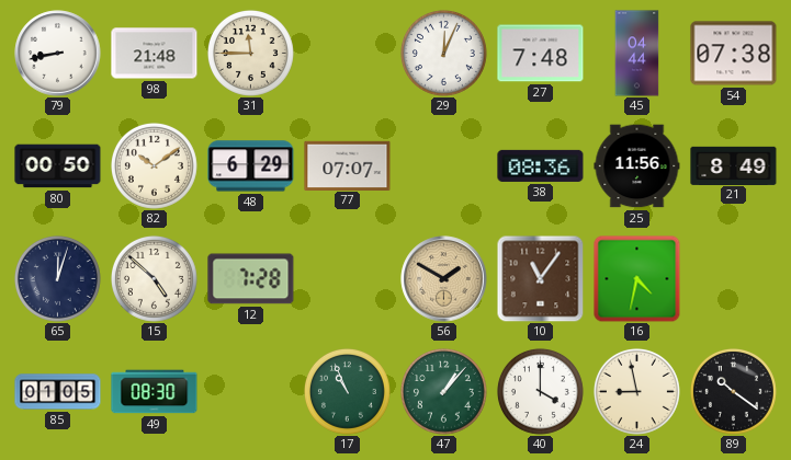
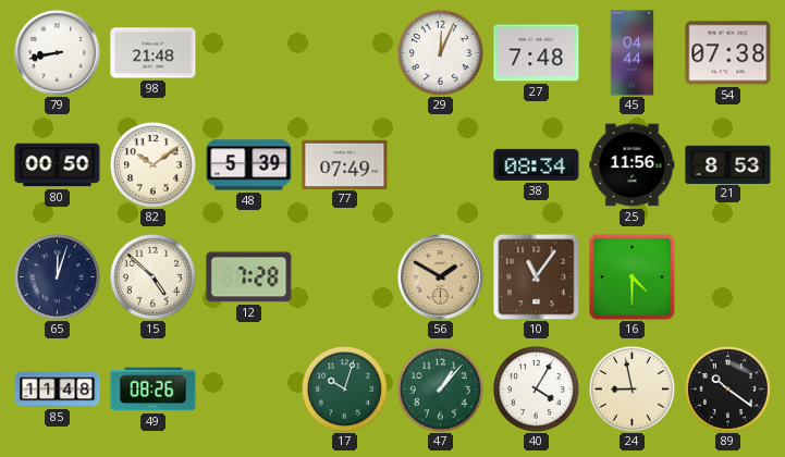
31: 11:45 -> none (250, 53)
48: 6:29 -> 5:39 (249, 165)
77: 07:07 -> 07:49 (345, 164)
38: 08:36 -> 08:34 (537, 164)
21: 8:49 -> 8:53 (728, 164)
16: 4:32 -> 4:30 (633, 277)
85: 01:05 -> 11:48 (58, 390)
49: 08:30 -> 08:26 (154, 390)
17: 10:56 -> 10:03 (344, 388)
40: 4:00 -> 4:05 (536, 388)
